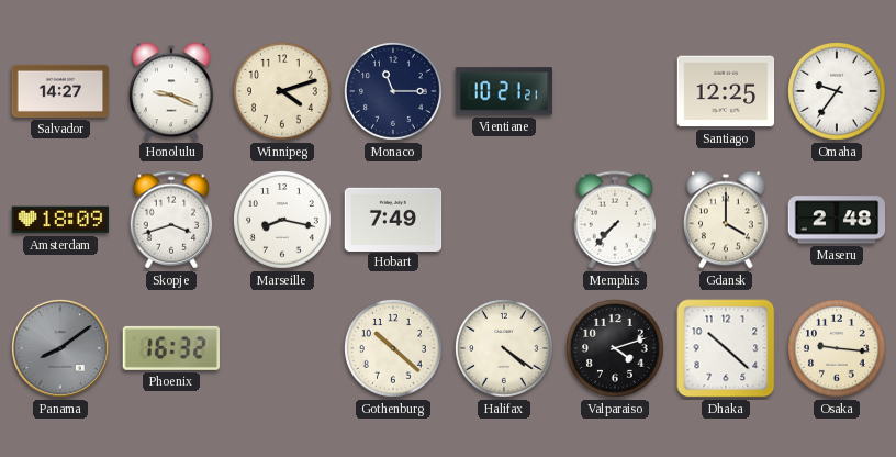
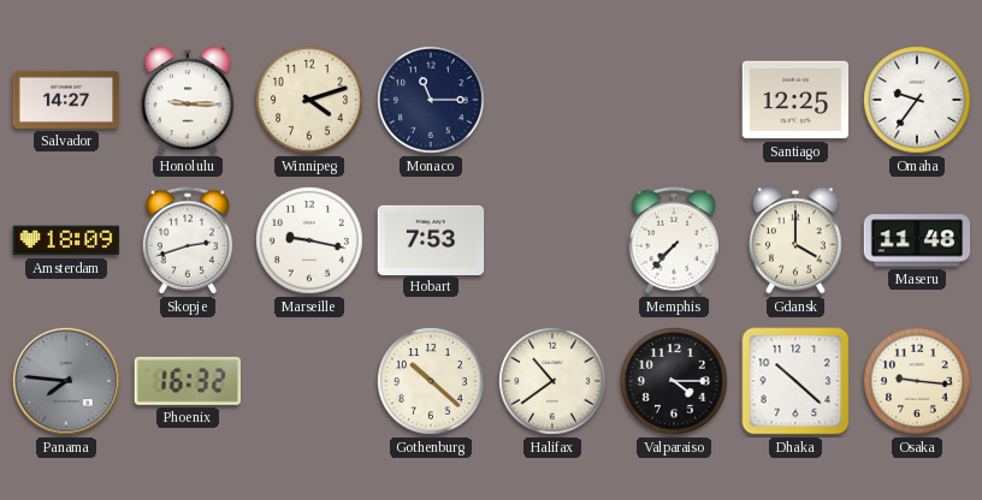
Honolulu: 9:19 -> 9:15 (188, 100)
Vientiane: 10:21 -> none (503, 91)
Skopje: 3:42 -> 2:42 (188, 240)
Marseille: 8:17 -> 9:17 (310, 242)
Hobart: 7:49 -> 7:53 (431, 239)
Maseru: 2:48 -> 11:48 (917, 240)
Panama: 8:09 -> 7:46 (67, 382)
Halifax: 4:21 -> 10:39 (554, 382)
Valparaiso: 4:12 -> 4:15 (675, 382)
